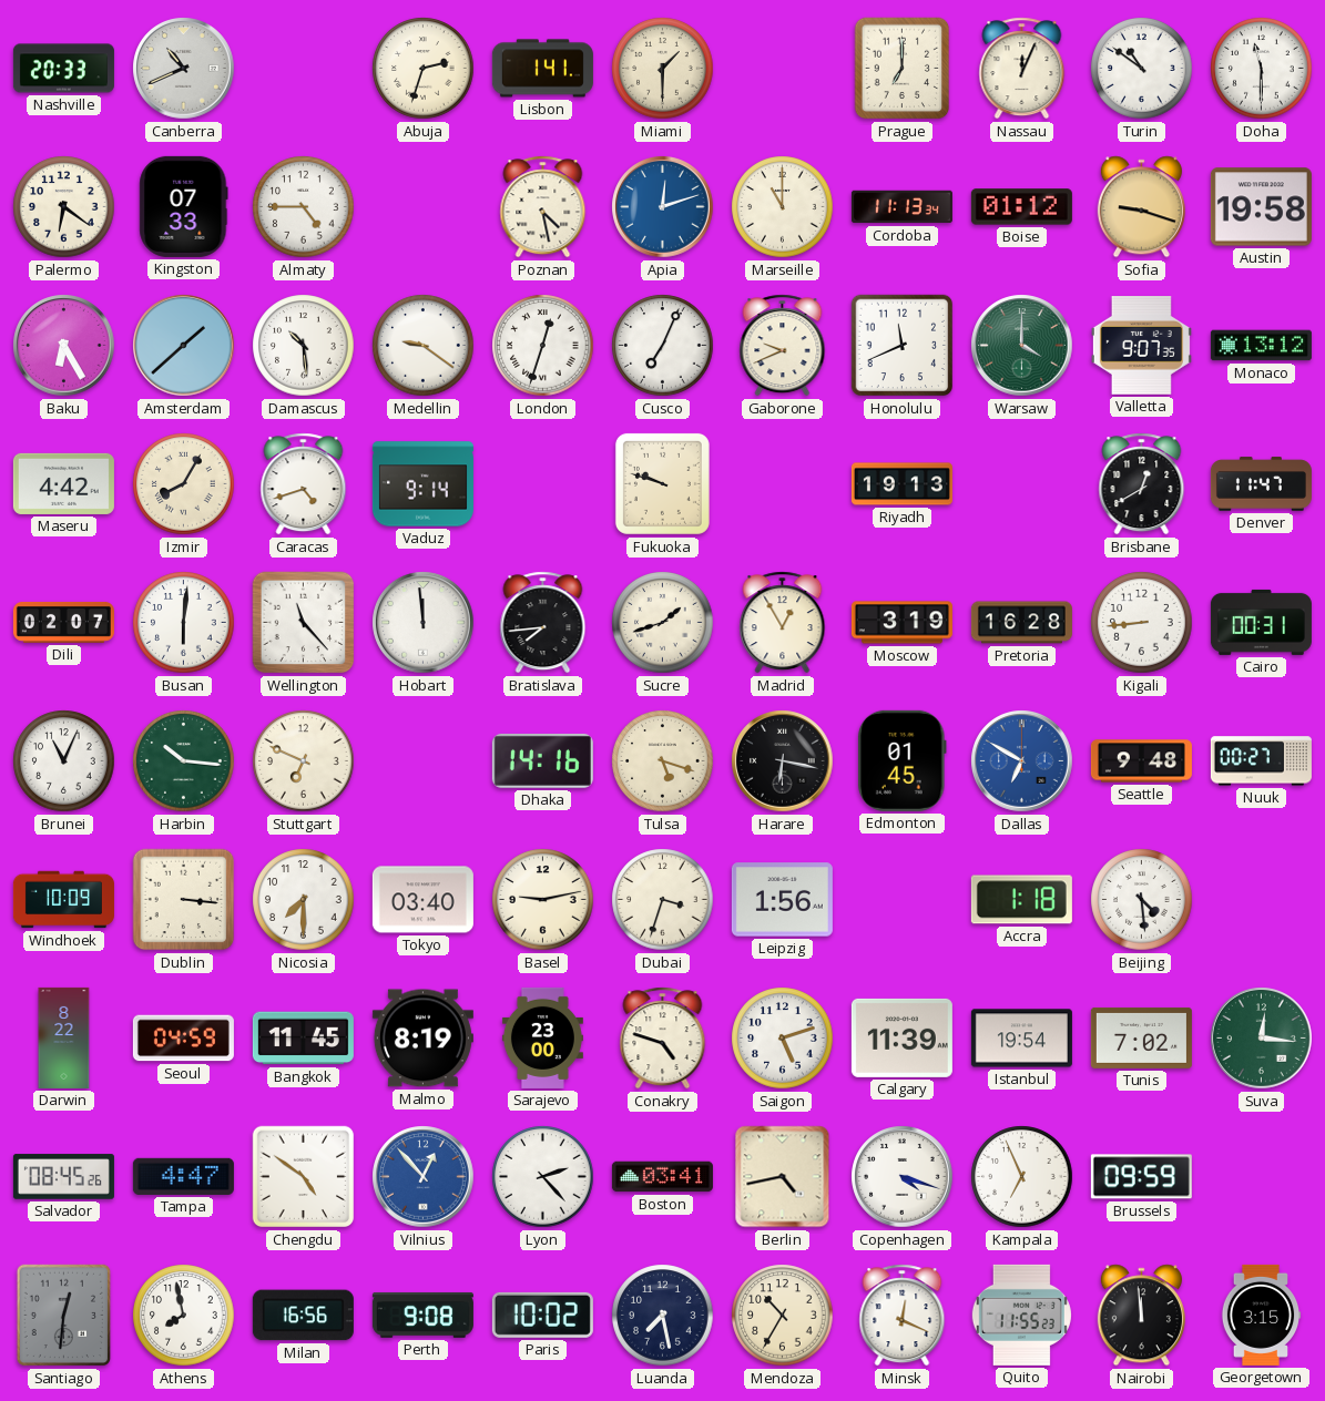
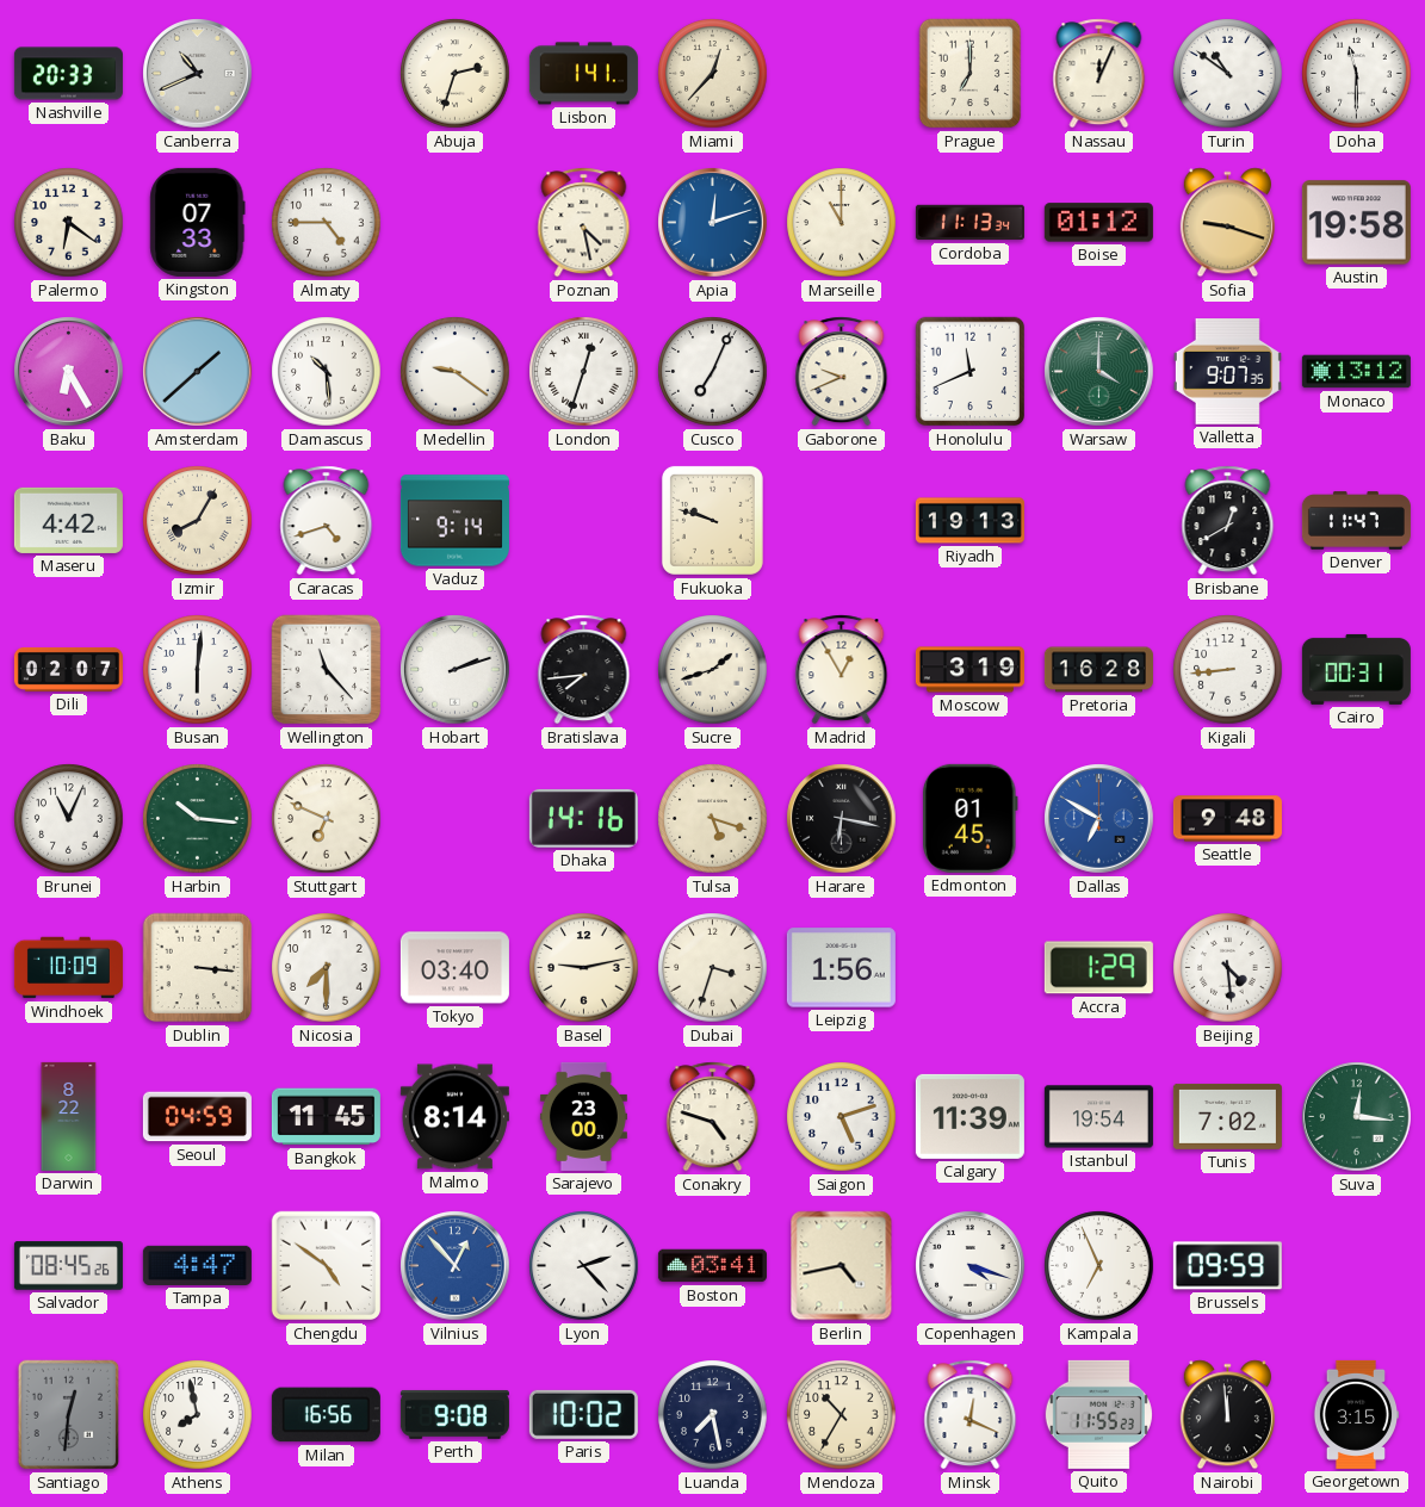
Miami: 1:30 -> 12:37 (713, 74)
Hobart: 11:59 -> 2:12 (456, 670)
Nuuk: 00:27 -> none (1261, 761)
Accra: 1:18 -> 1:29 (1098, 968)
Malmo: 8:19 -> 8:14 (454, 1117)
